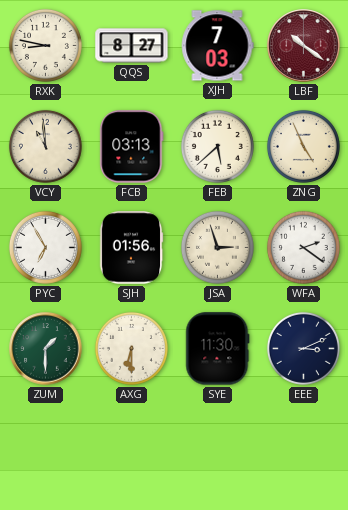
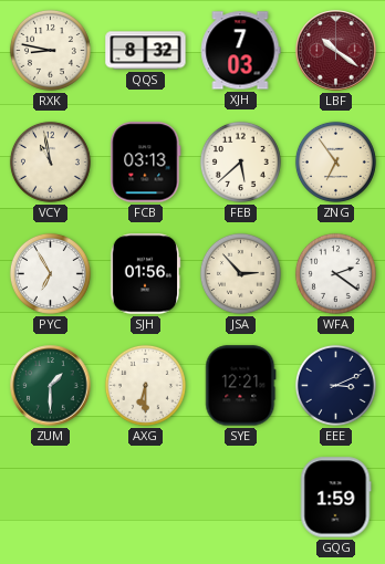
QQS: 8:27 -> 8:32 (146, 51)
VCY: 10:59 -> 10:58 (50, 161)
ZNG: 4:56 -> 6:54 (335, 161)
JSA: 2:57 -> 2:53 (240, 273)
SYE: 11:30 -> 12:21 (241, 386)
GQG: none -> 1:59 (335, 498)
